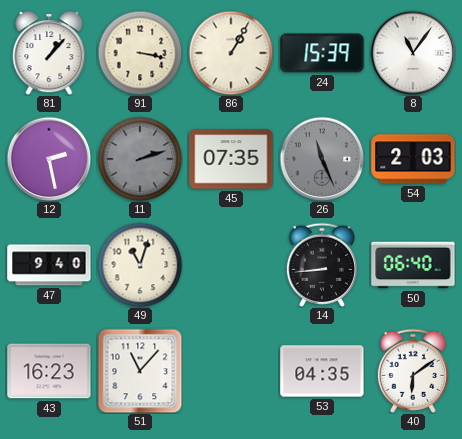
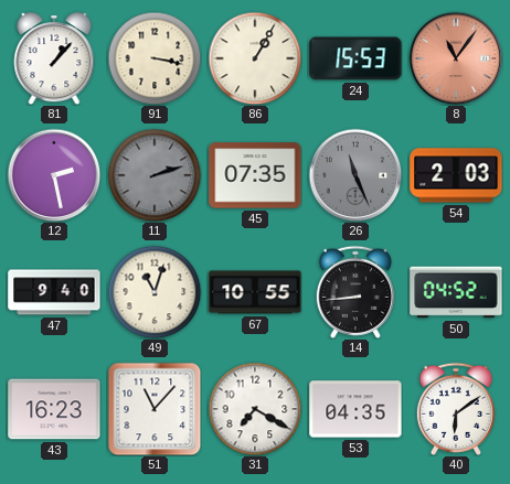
24: 15:39 -> 15:53 (355, 58)
8 dial: white -> salmon (456, 58)
67: none -> 10:55 (255, 292)
50: 06:40 -> 04:52 (456, 292)
31: none -> 7:20 (255, 409)
